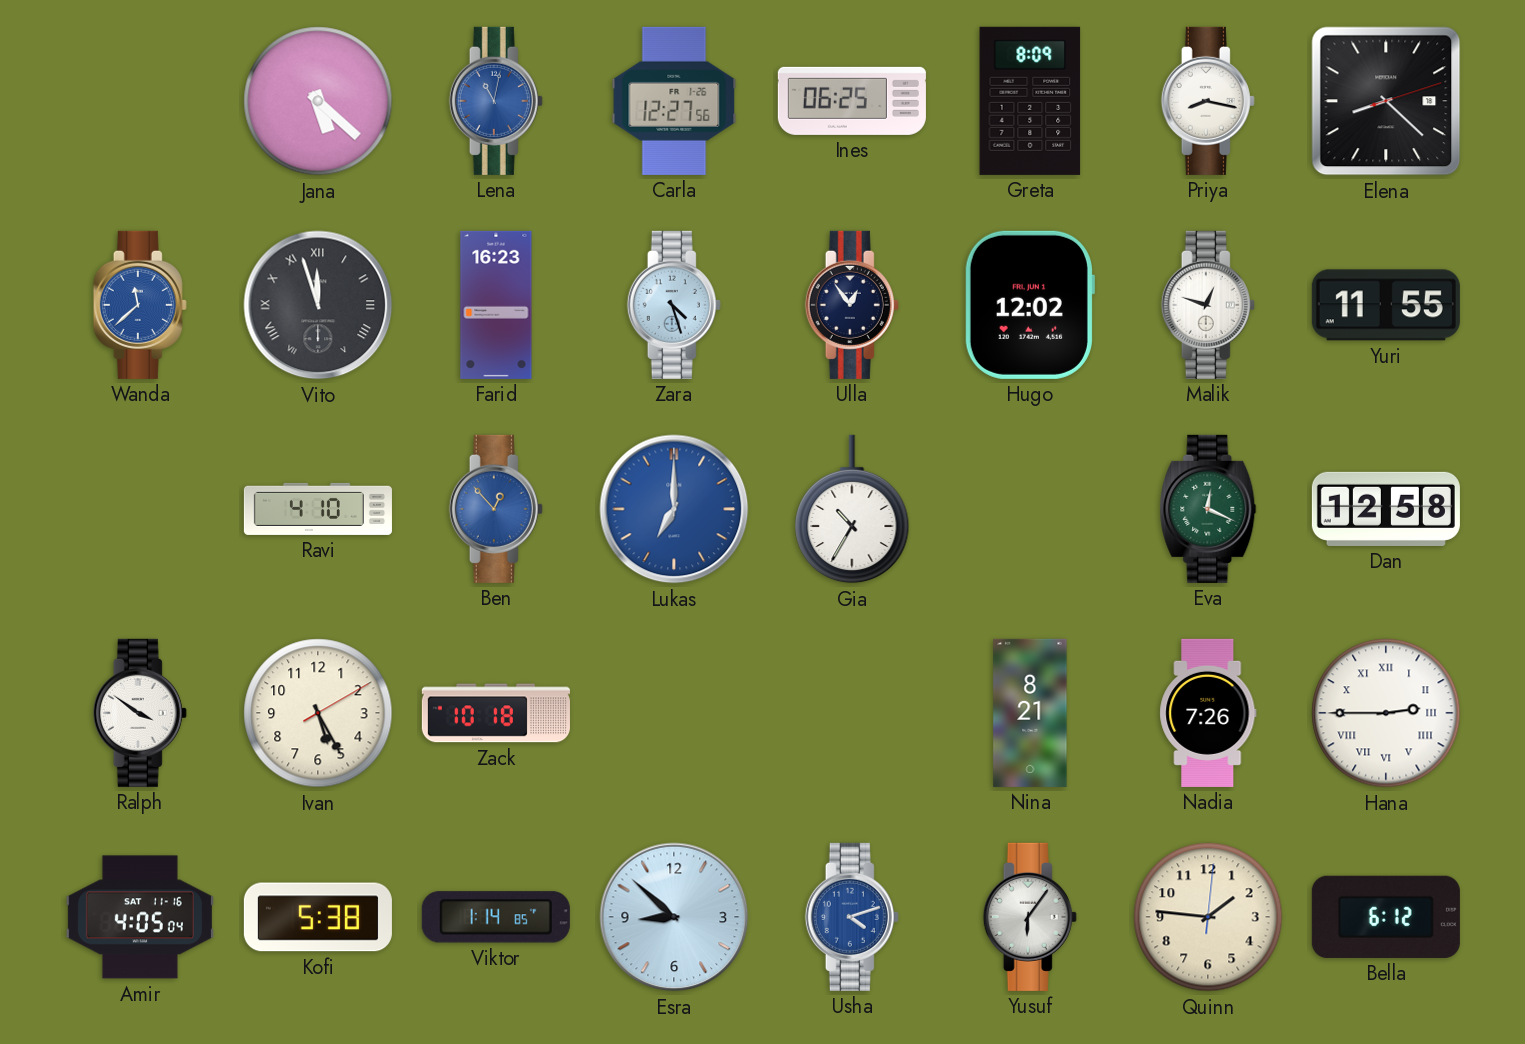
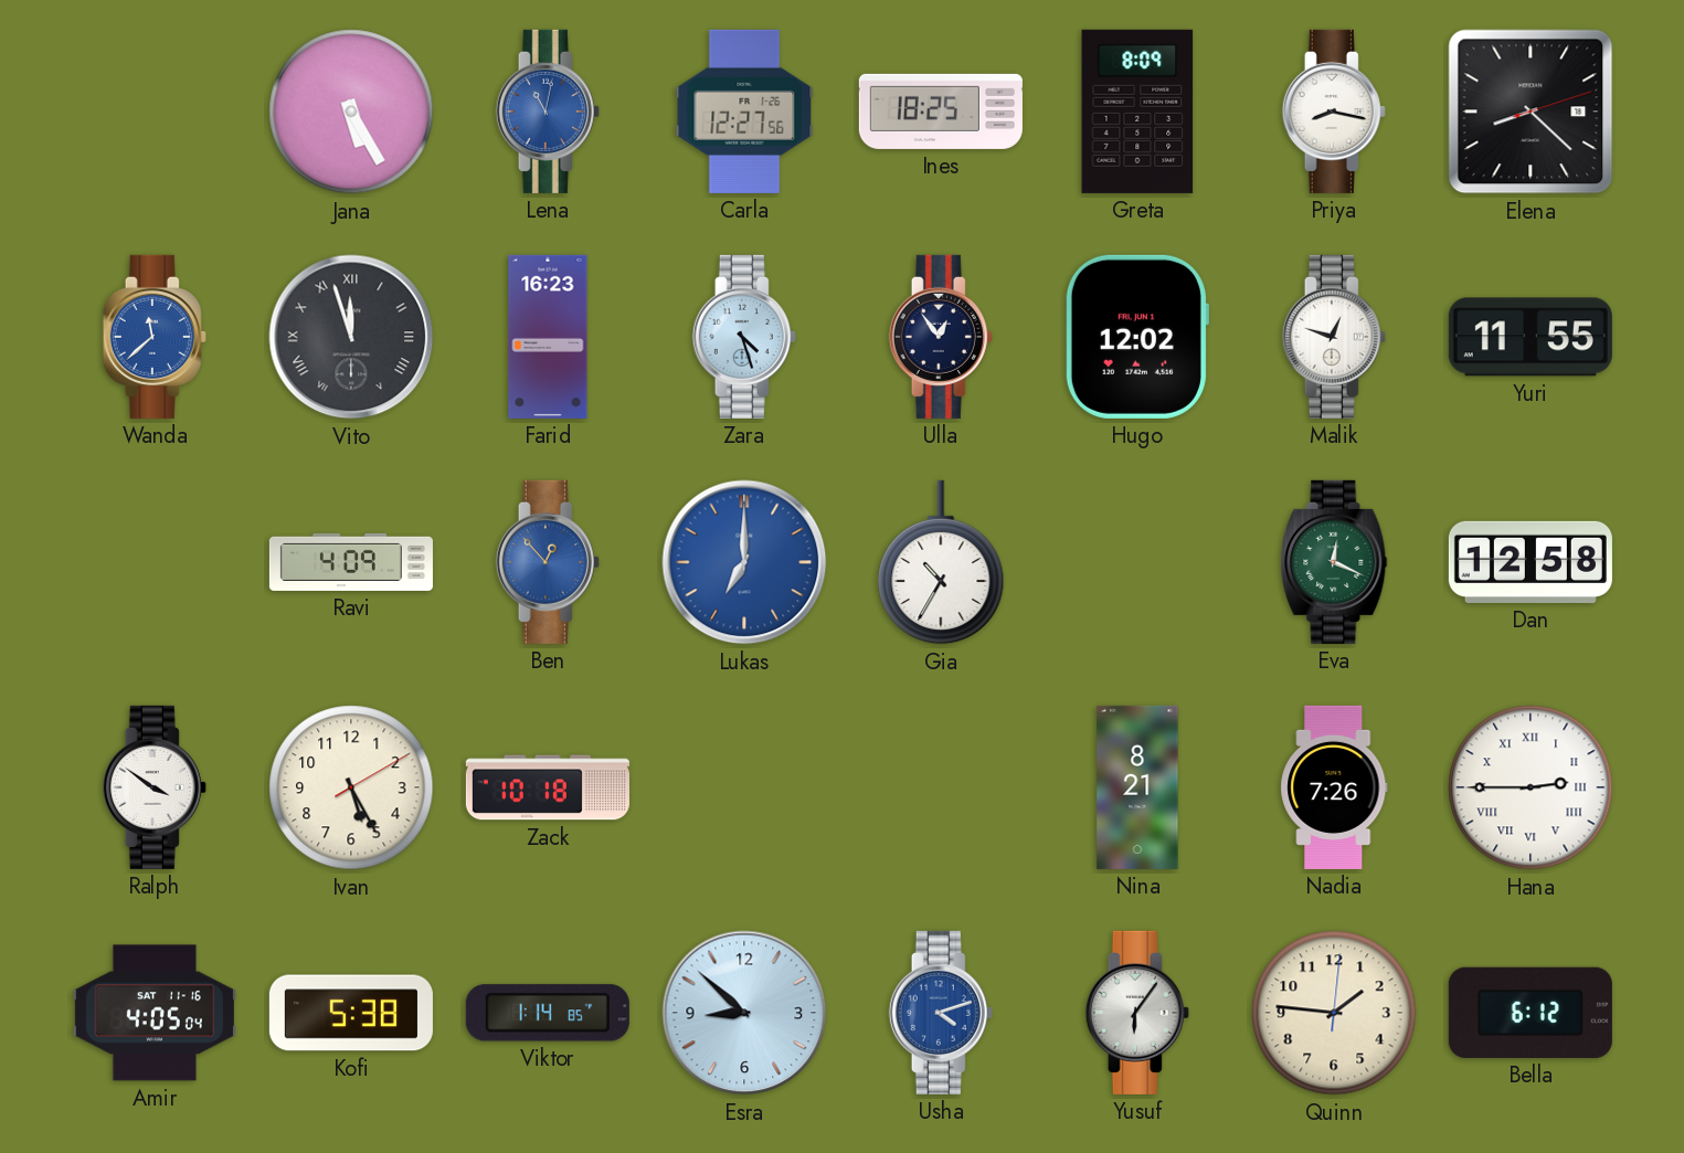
Jana: 5:22 -> 5:25 (351, 112)
Ines: 06:25 -> 18:25 (941, 112)
Ravi: 4:10 -> 4:09 (351, 562)
